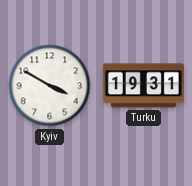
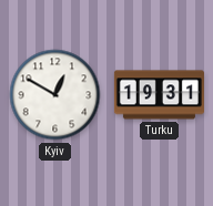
Kyiv: 3:50 -> 12:50 (55, 95)
